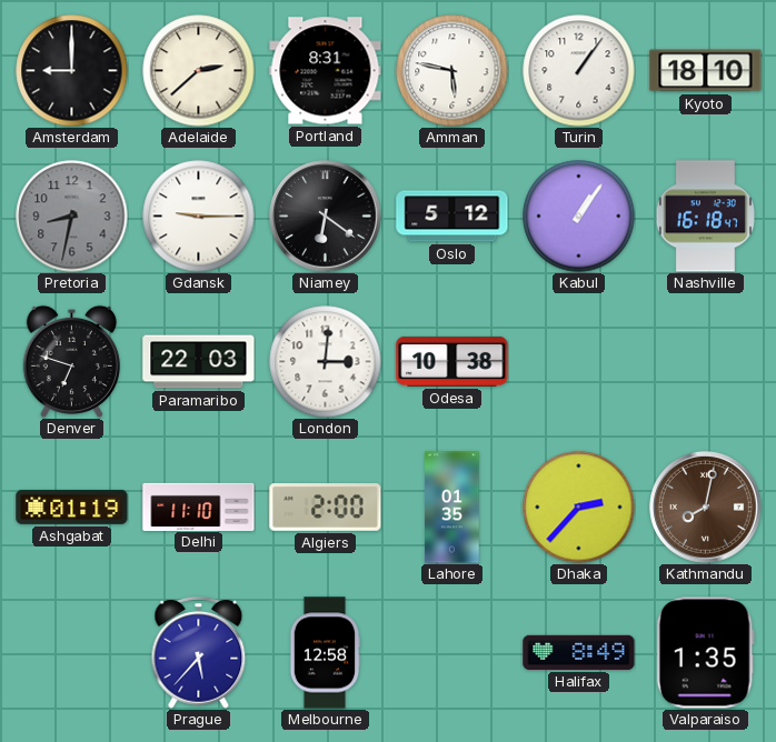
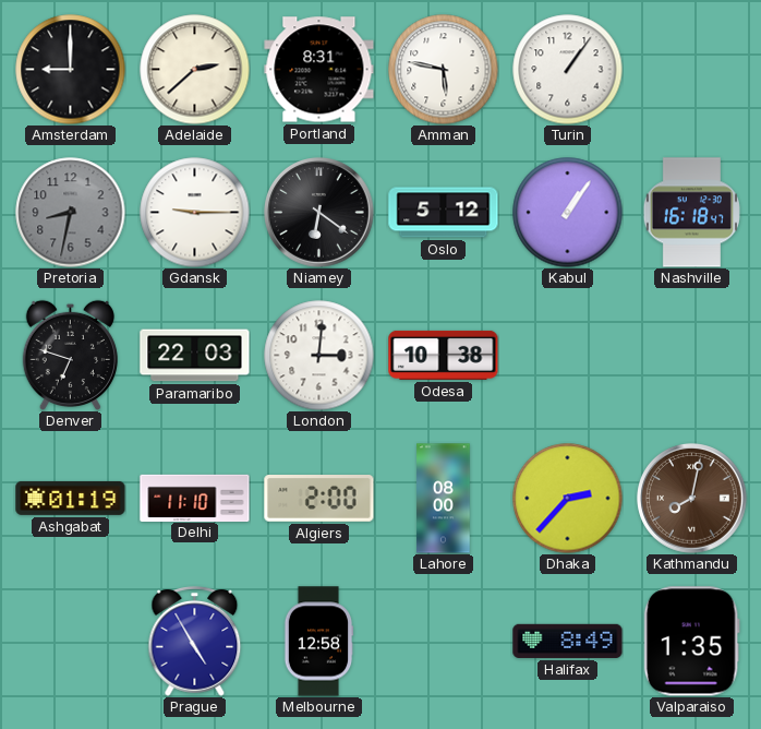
Kyoto: 18:10 -> none (706, 71)
Lahore: 01:35 -> 08:00 (444, 499)
Prague: 5:37 -> 4:55 (195, 642)
